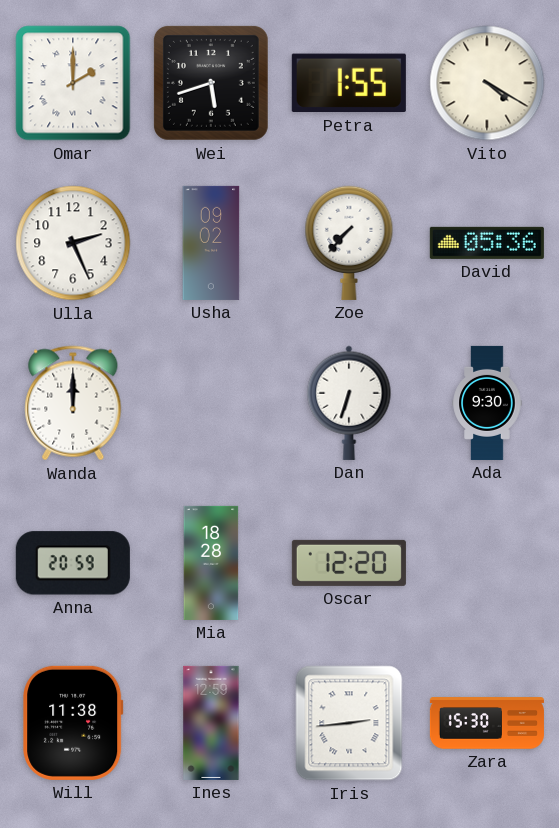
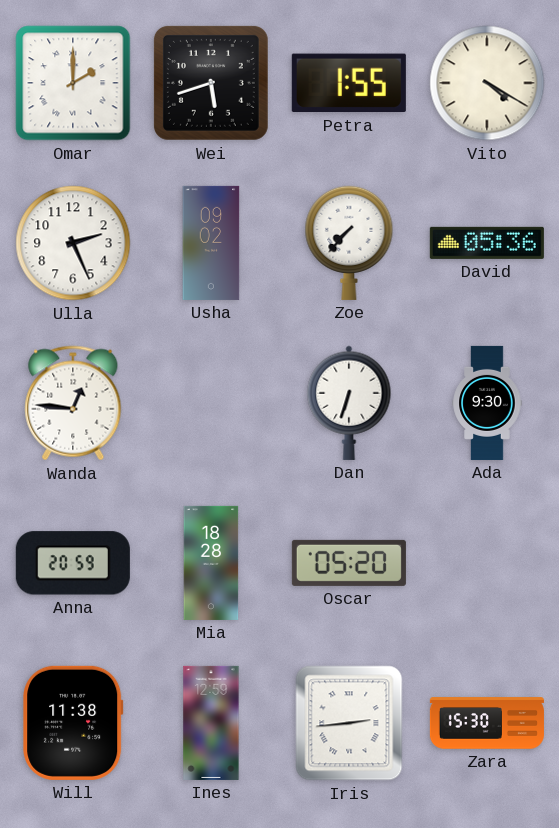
Wanda: 12:00 -> 12:46 (73, 403)
Oscar: 12:20 -> 05:20 (349, 563)
